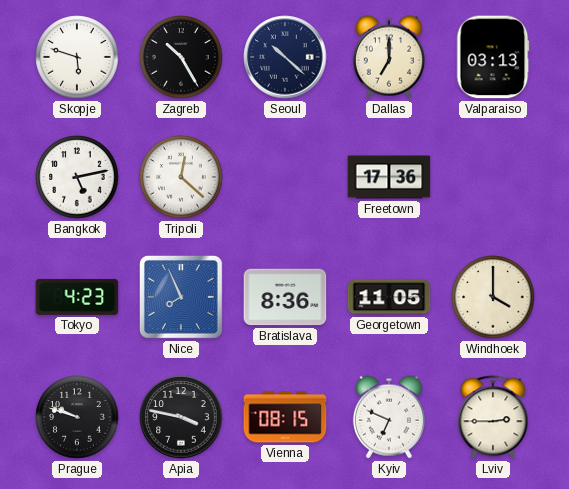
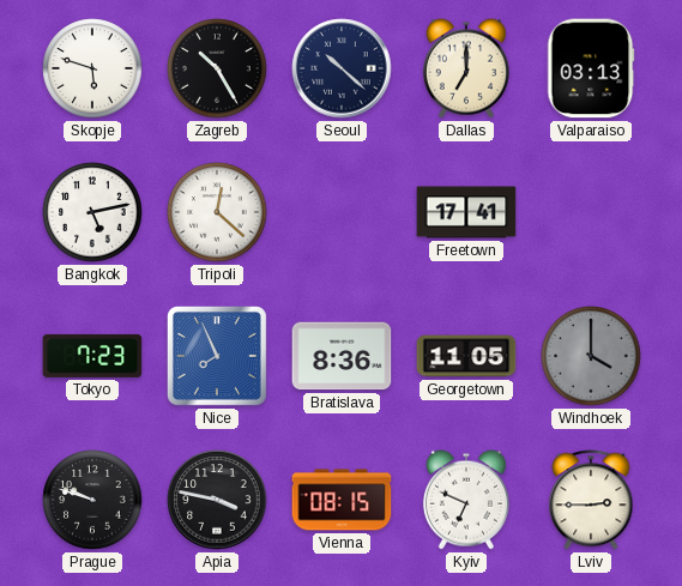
Freetown: 17:36 -> 17:41 (466, 212)
Tokyo: 4:23 -> 7:23 (92, 356)
Windhoek dial: cream -> grey (591, 356)
